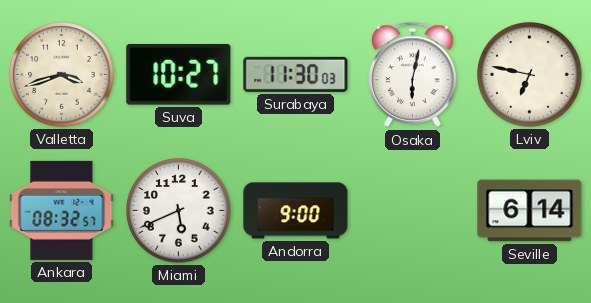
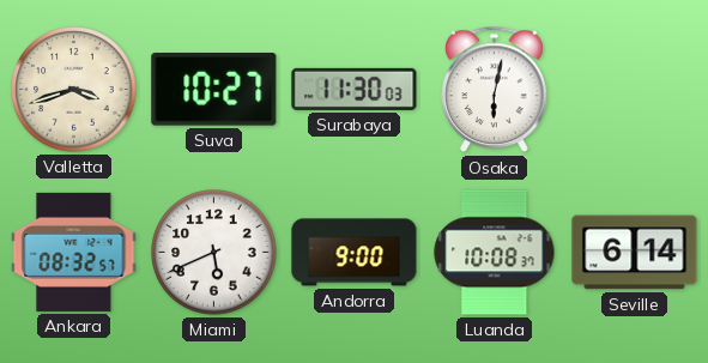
Lviv: 6:47 -> none (530, 75)
Luanda: none -> 10:08 (495, 253)
